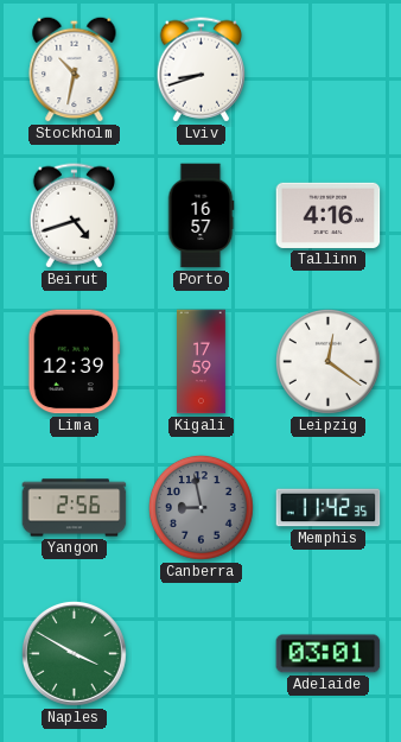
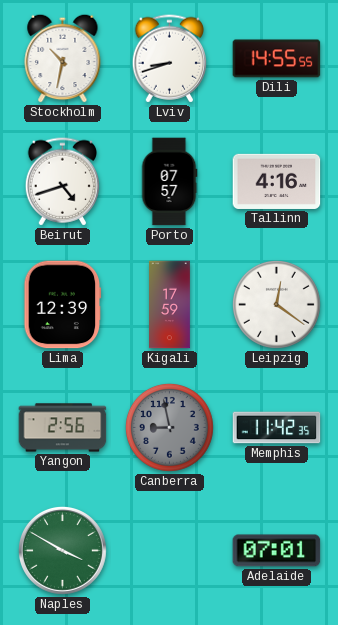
Dili: none -> 14:55 (277, 59)
Porto: 16:57 -> 07:57 (169, 182)
Adelaide: 03:01 -> 07:01 (277, 551)
